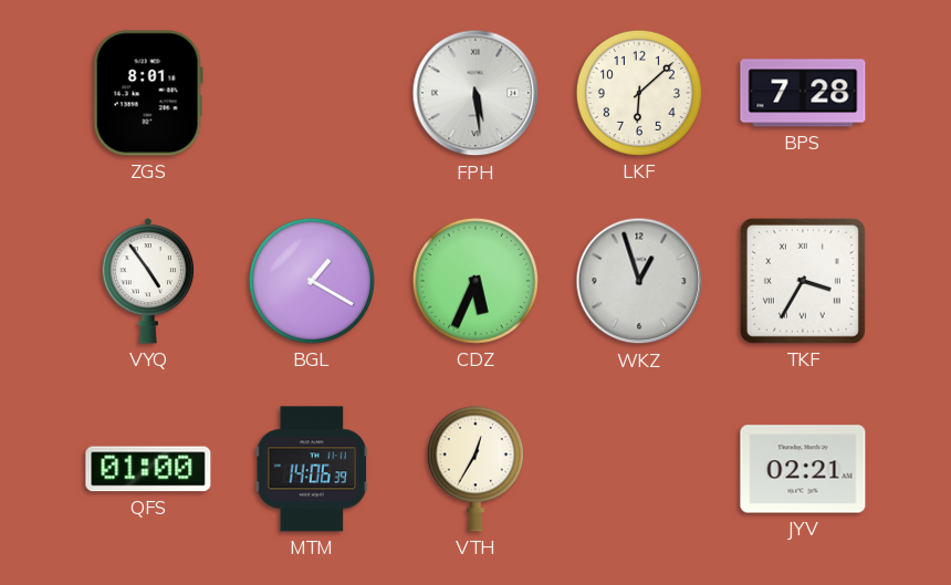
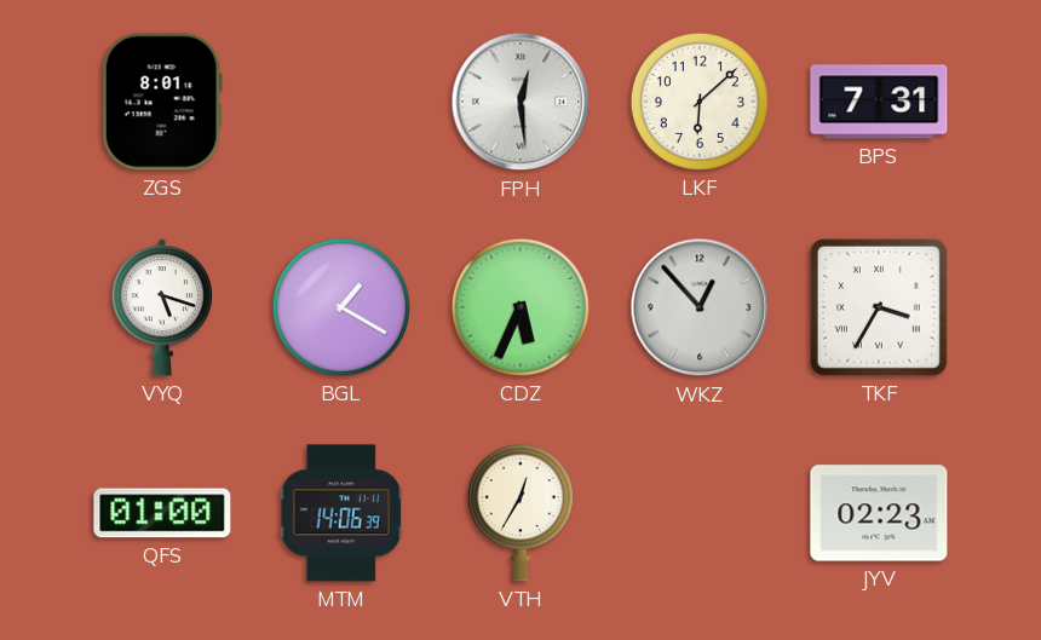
FPH: 5:29 -> 12:29 (520, 102)
BPS: 7:28 -> 7:31 (879, 102)
VYQ: 4:54 -> 5:18 (161, 307)
WKZ: 12:57 -> 12:53 (700, 307)
JYV: 02:21 -> 02:23 (879, 513)
